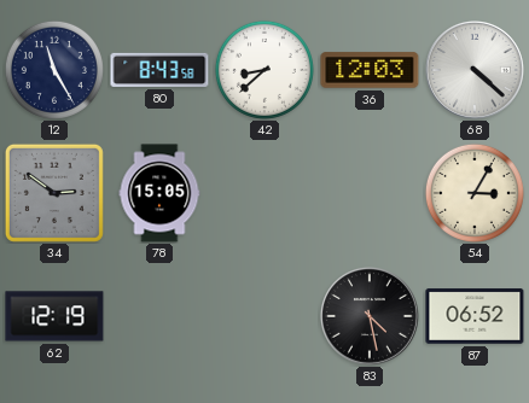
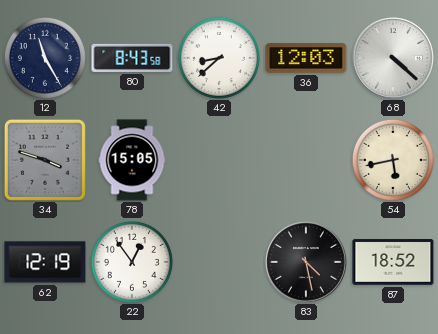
34: 2:51 -> 3:48 (45, 160)
54: 3:05 -> 5:43 (393, 160)
22: none -> 12:54 (132, 262)
87: 06:52 -> 18:52 (393, 262)
